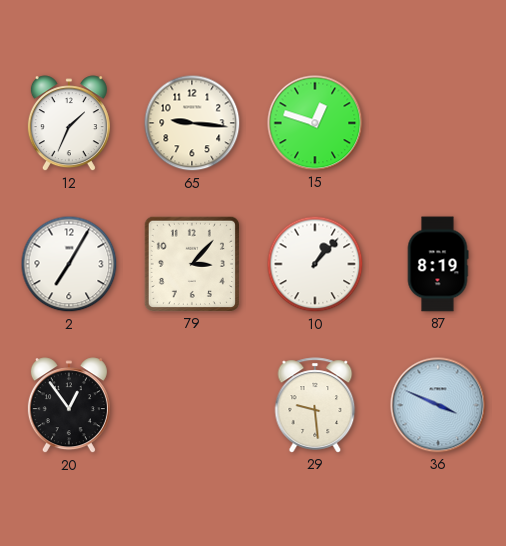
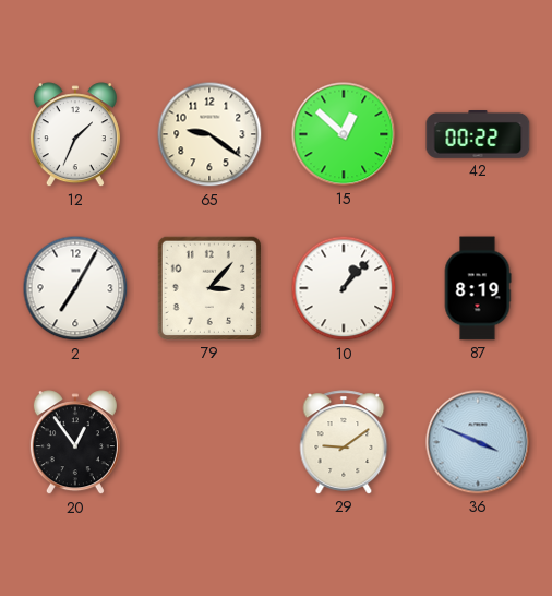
65: 9:16 -> 9:21 (209, 134)
15: 12:48 -> 12:52 (344, 134)
42: none -> 00:22 (478, 135)
29: 9:29 -> 9:09 (344, 442)
